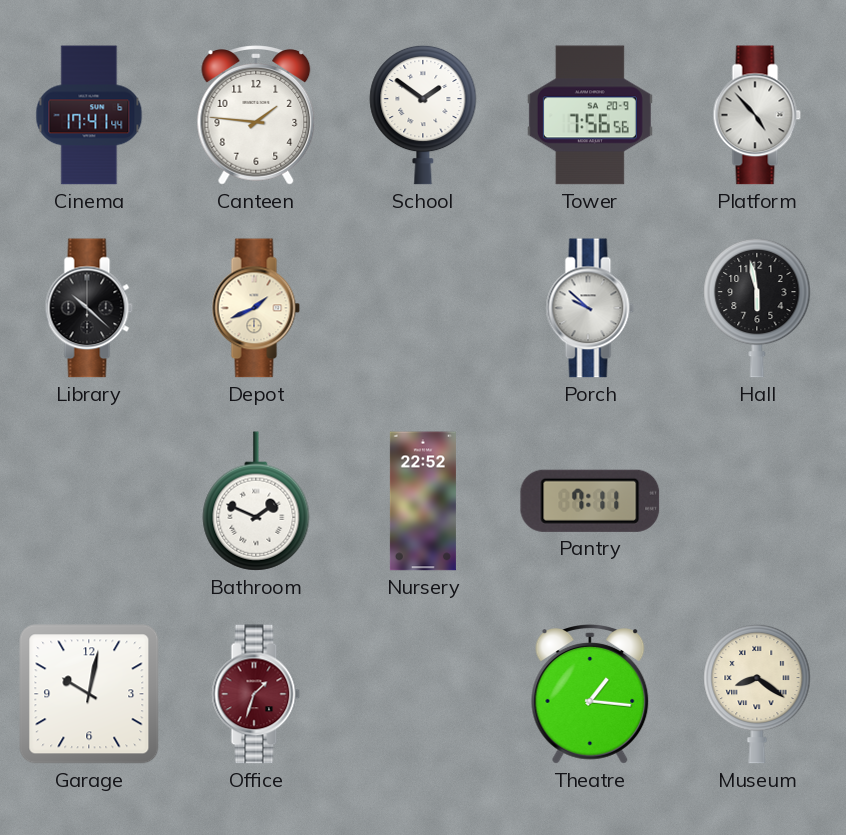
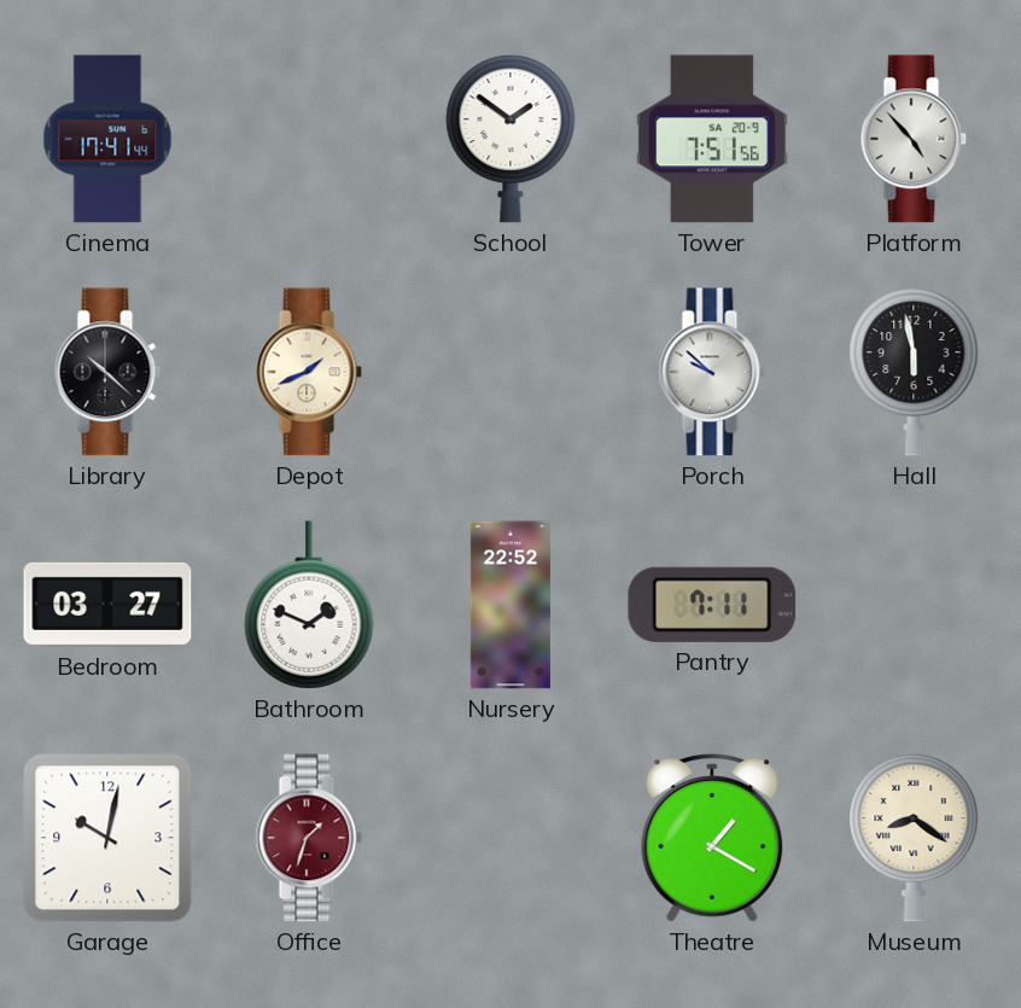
Canteen: 1:46 -> none (256, 115)
Tower: 7:56 -> 7:51 (712, 139)
Bedroom: none -> 03:27 (107, 605)
Theatre: 1:16 -> 1:20 (712, 838)
